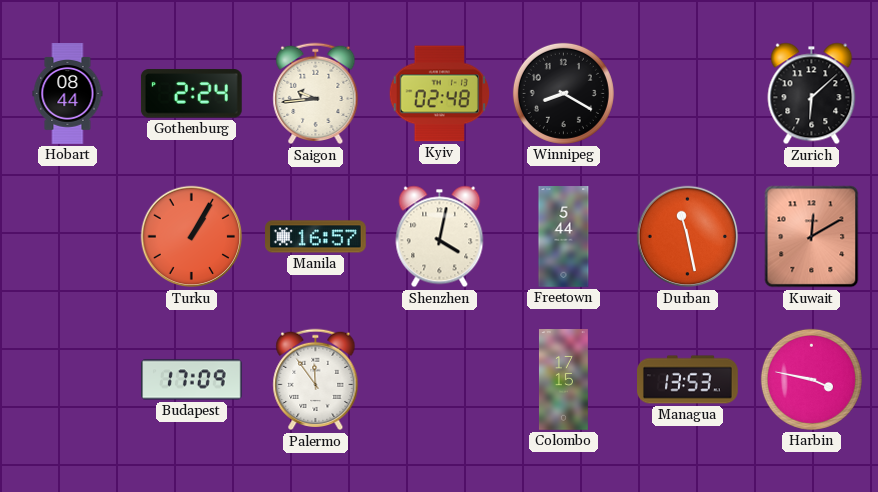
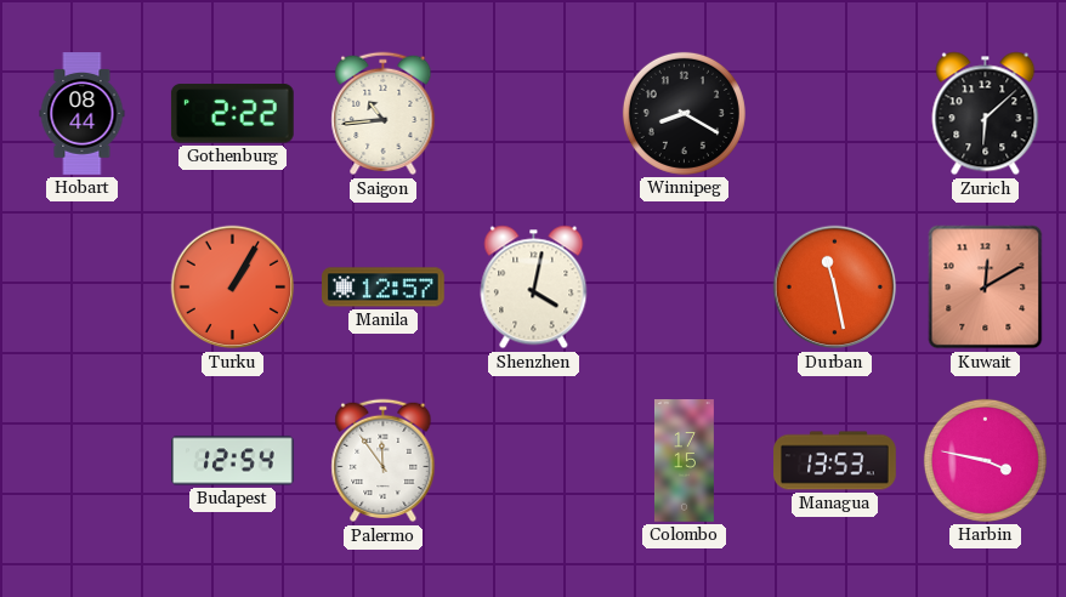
Gothenburg: 2:24 -> 2:22 (232, 114)
Saigon: 9:44 -> 10:44 (384, 114)
Kyiv: 02:48 -> none (439, 94)
Manila: 16:57 -> 12:57 (384, 288)
Freetown: 5:44 -> none (564, 237)
Budapest: 17:09 -> 12:54 (233, 461)
